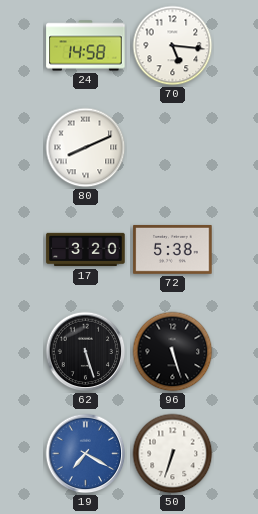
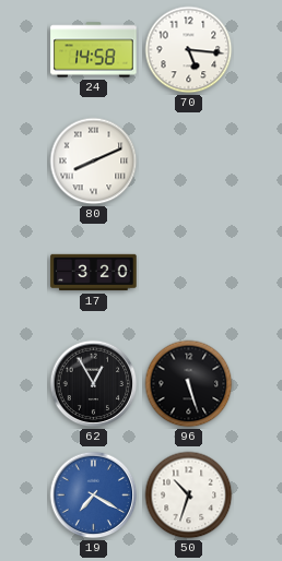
72: 5:38 -> none (173, 249)
62: 5:27 -> 12:55 (94, 384)
50: 6:33 -> 10:33 (189, 496)
